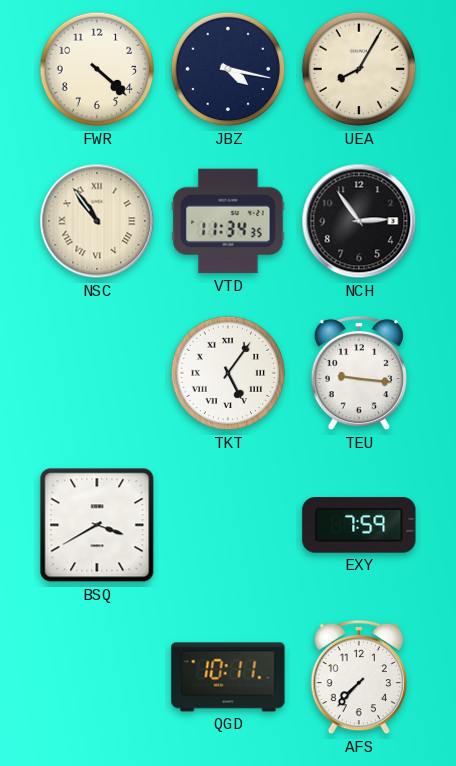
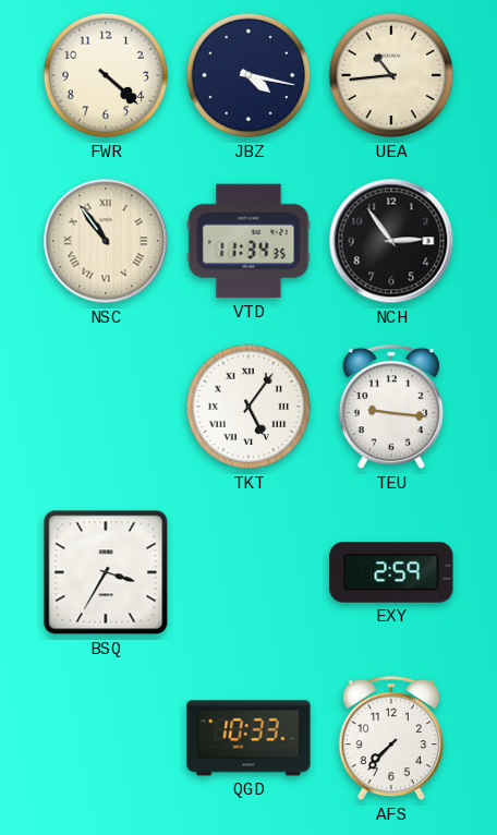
UEA: 8:05 -> 10:44 (391, 75)
BSQ: 3:40 -> 3:35 (106, 572)
EXY: 7:59 -> 2:59 (391, 572)
QGD: 10:11 -> 10:33 (248, 738)
